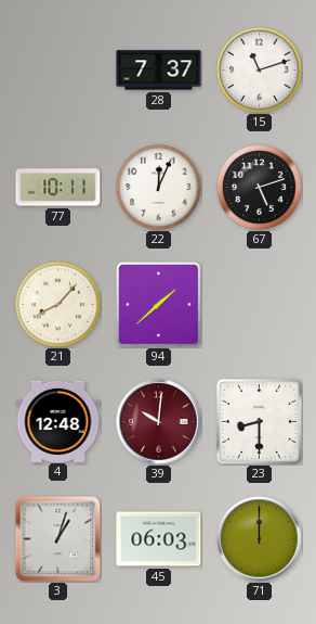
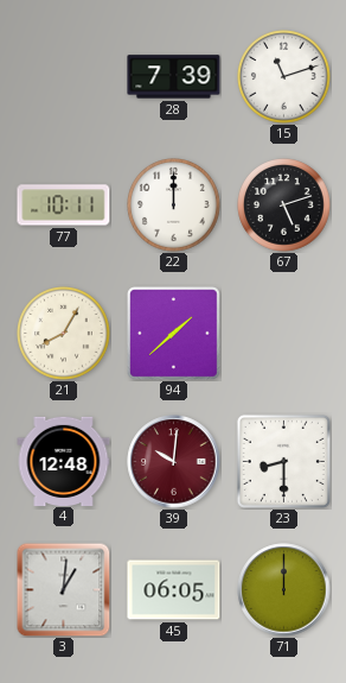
28: 7:37 -> 7:39 (174, 77)
22: 12:04 -> 12:00 (174, 205)
21: 8:07 -> 8:05 (64, 334)
3: 1:03 -> 1:01 (63, 589)
45: 06:03 -> 06:05 (174, 590)
